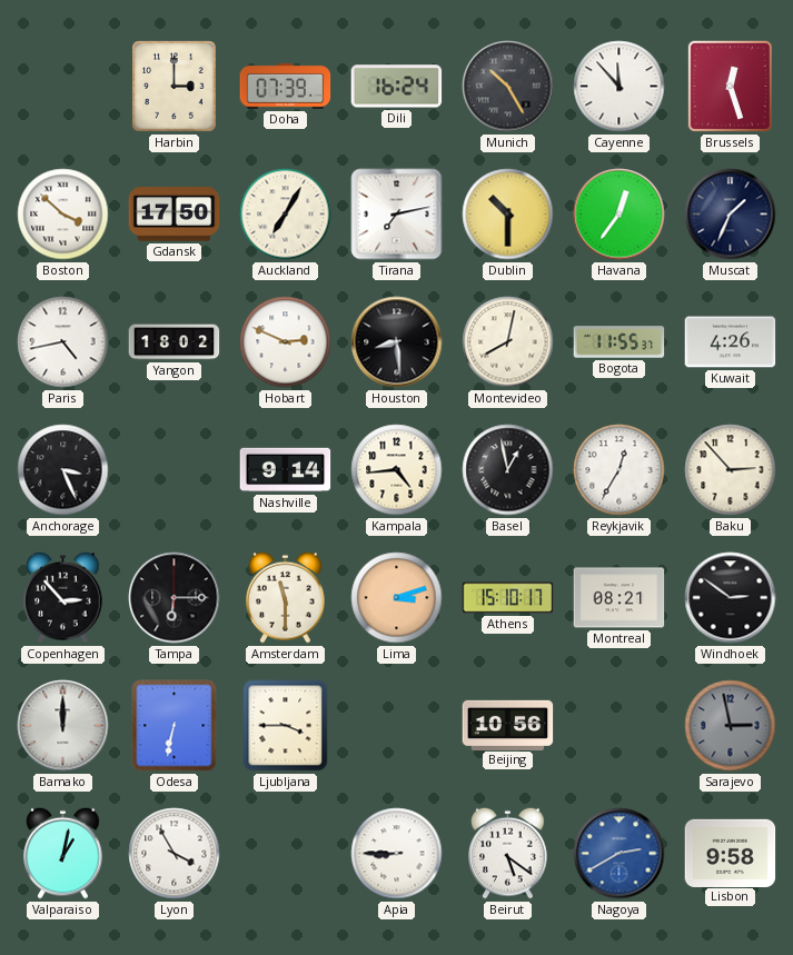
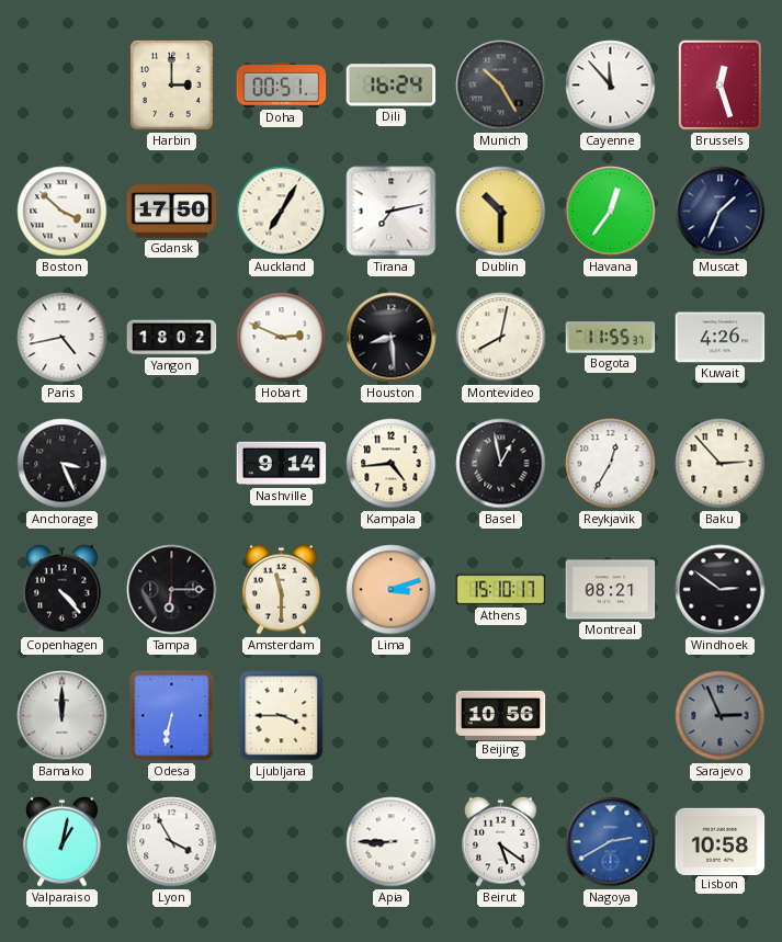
Doha: 07:39 -> 00:51 (282, 84)
Copenhagen: 2:53 -> 4:23 (63, 589)
Sarajevo: 2:58 -> 2:56 (721, 716)
Lisbon: 9:58 -> 10:58 (721, 841)
